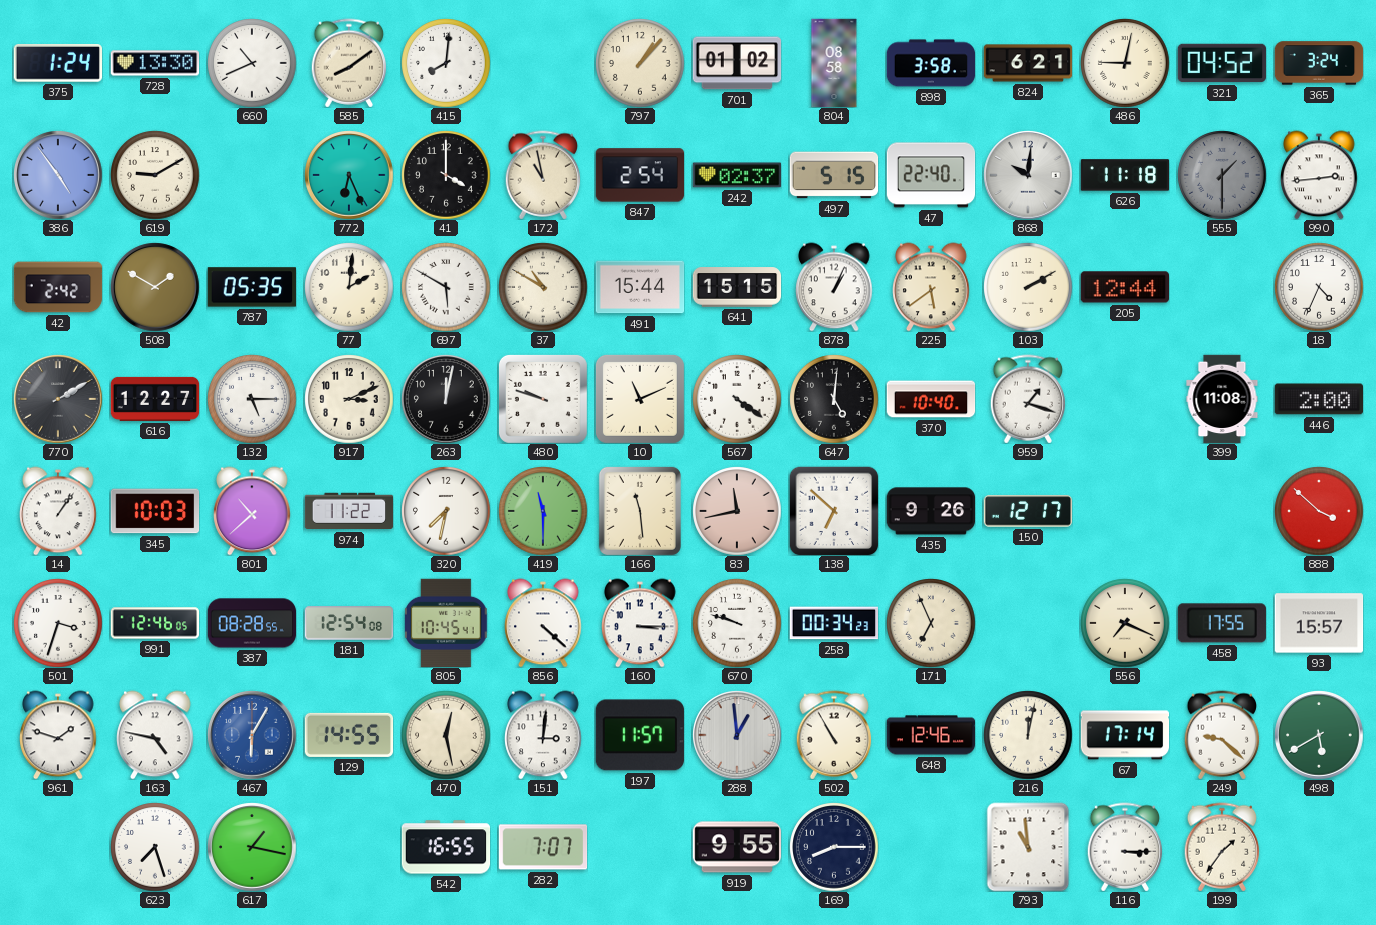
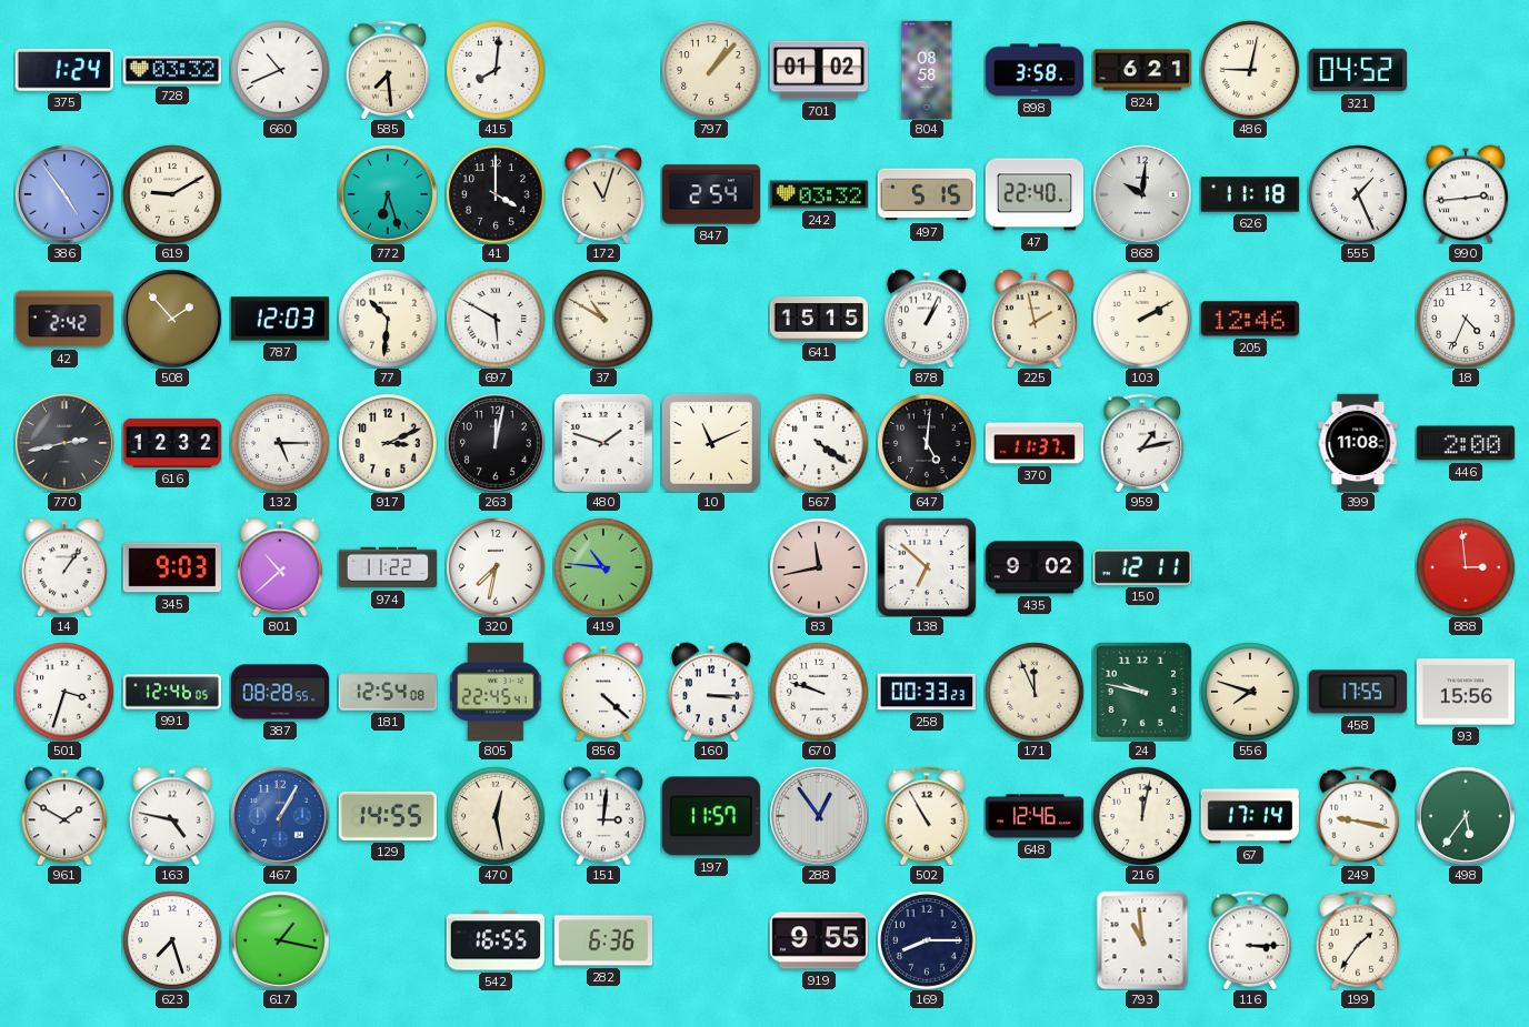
728: 13:30 -> 03:32 (172, 70)
585: 8:09 -> 7:29 (388, 70)
365: 3:24 -> none (1319, 63)
772: 6:26 -> 6:27 (388, 194)
172: 10:58 -> 11:03 (603, 194)
242: 02:37 -> 03:32 (819, 194)
555: 1:30 -> 1:26 (1358, 194)
555 dial: grey -> white (1358, 194)
508: 1:50 -> 1:53 (172, 319)
787: 05:35 -> 12:03 (279, 319)
77: 2:01 -> 10:31 (388, 319)
491: 15:44 -> none (640, 287)
225: 5:39 -> 1:58 (1035, 319)
205: 12:44 -> 12:46 (1249, 319)
770: 2:10 -> 2:43 (64, 443)
616: 12:27 -> 12:32 (172, 443)
480: 9:48 -> 1:48 (603, 443)
370: 10:40 -> 11:37 (1035, 443)
959: 1:18 -> 1:13 (1142, 443)
345: 10:03 -> 9:03 (172, 567)
419: 11:30 -> 10:46 (603, 567)
166: 11:29 -> none (640, 511)
435: 9:26 -> 9:02 (1035, 567)
150: 12:17 -> 12:11 (1142, 567)
888: 3:52 -> 2:59 (1466, 567)
805: 10:45 -> 22:45 (496, 691)
258: 00:34 -> 00:33 (926, 692)
171: 6:56 -> 11:56 (1035, 692)
24: none -> 9:47 (1142, 692)
556: 7:19 -> 7:48 (1250, 692)
93: 15:57 -> 15:56 (1466, 692)
961: 1:48 -> 1:50 (64, 816)
467: 6:05 -> 1:05 (280, 816)
288: 12:59 -> 12:54 (819, 816)
249: 9:22 -> 9:17 (1358, 816)
498: 5:40 -> 5:36 (1466, 816)
282: 7:07 -> 6:36 (603, 940)
